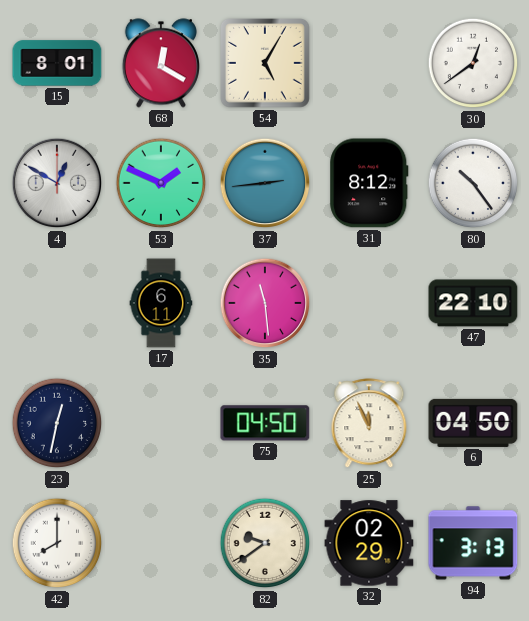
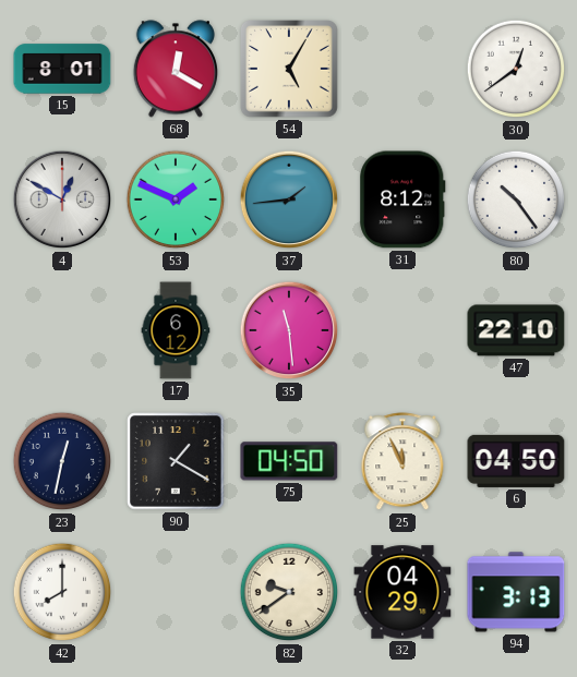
37: 2:44 -> 1:44 (289, 200)
17: 6:11 -> 6:12 (176, 330)
90: none -> 1:20 (176, 461)
32: 02:29 -> 04:29 (402, 592)
